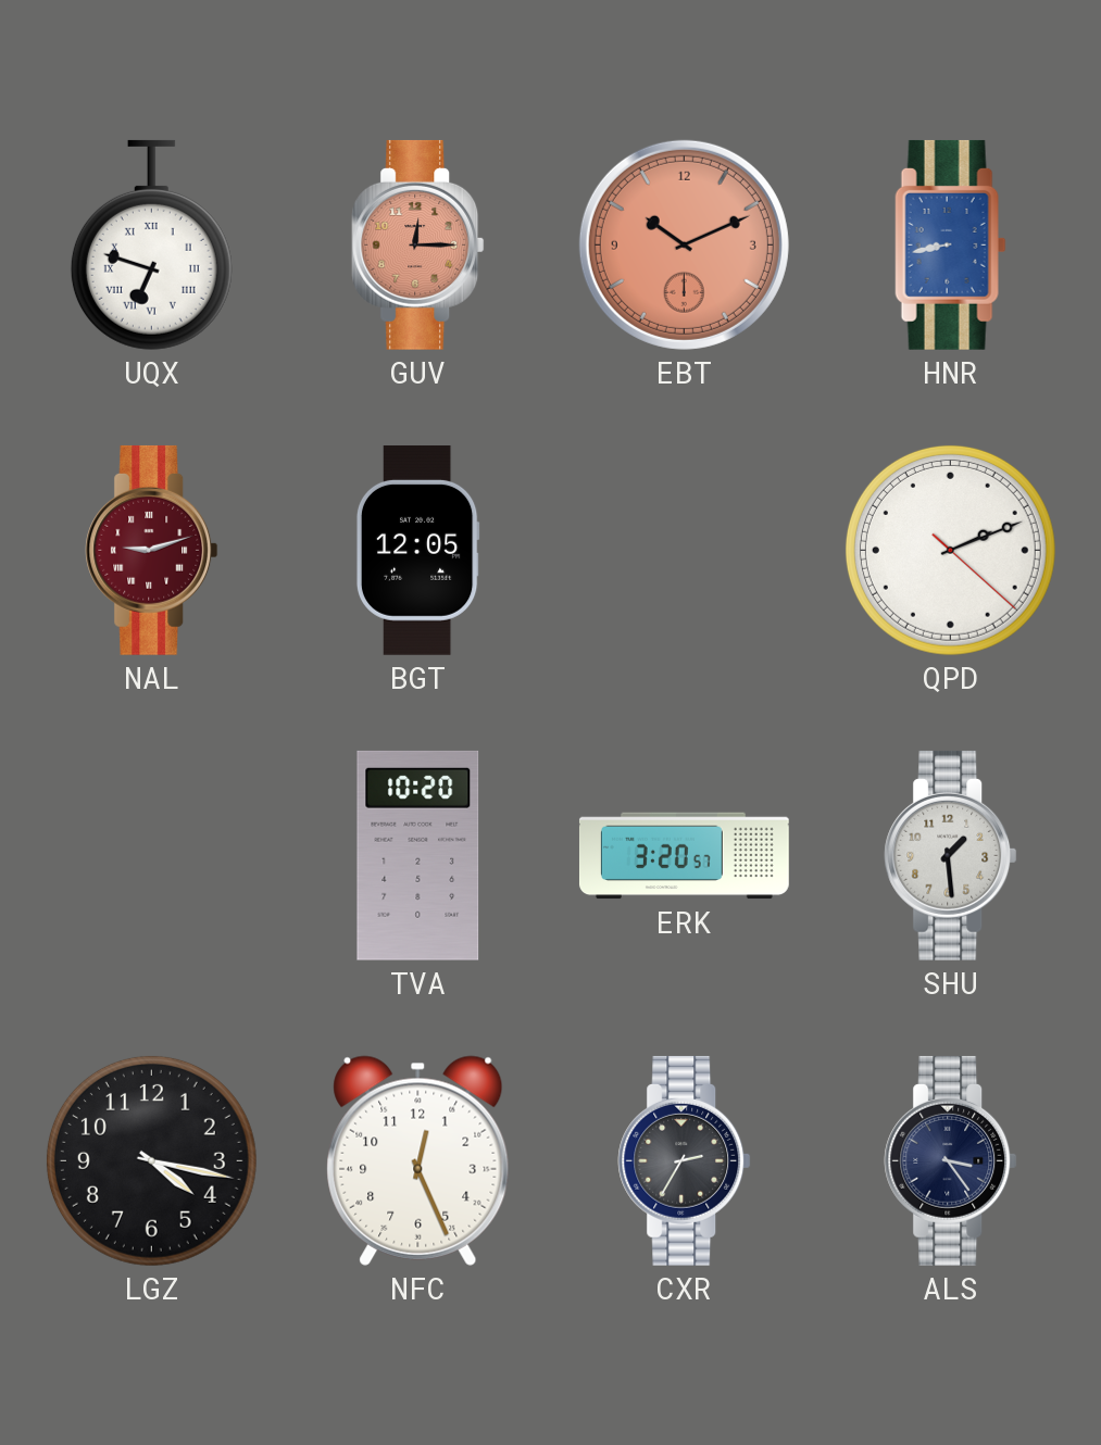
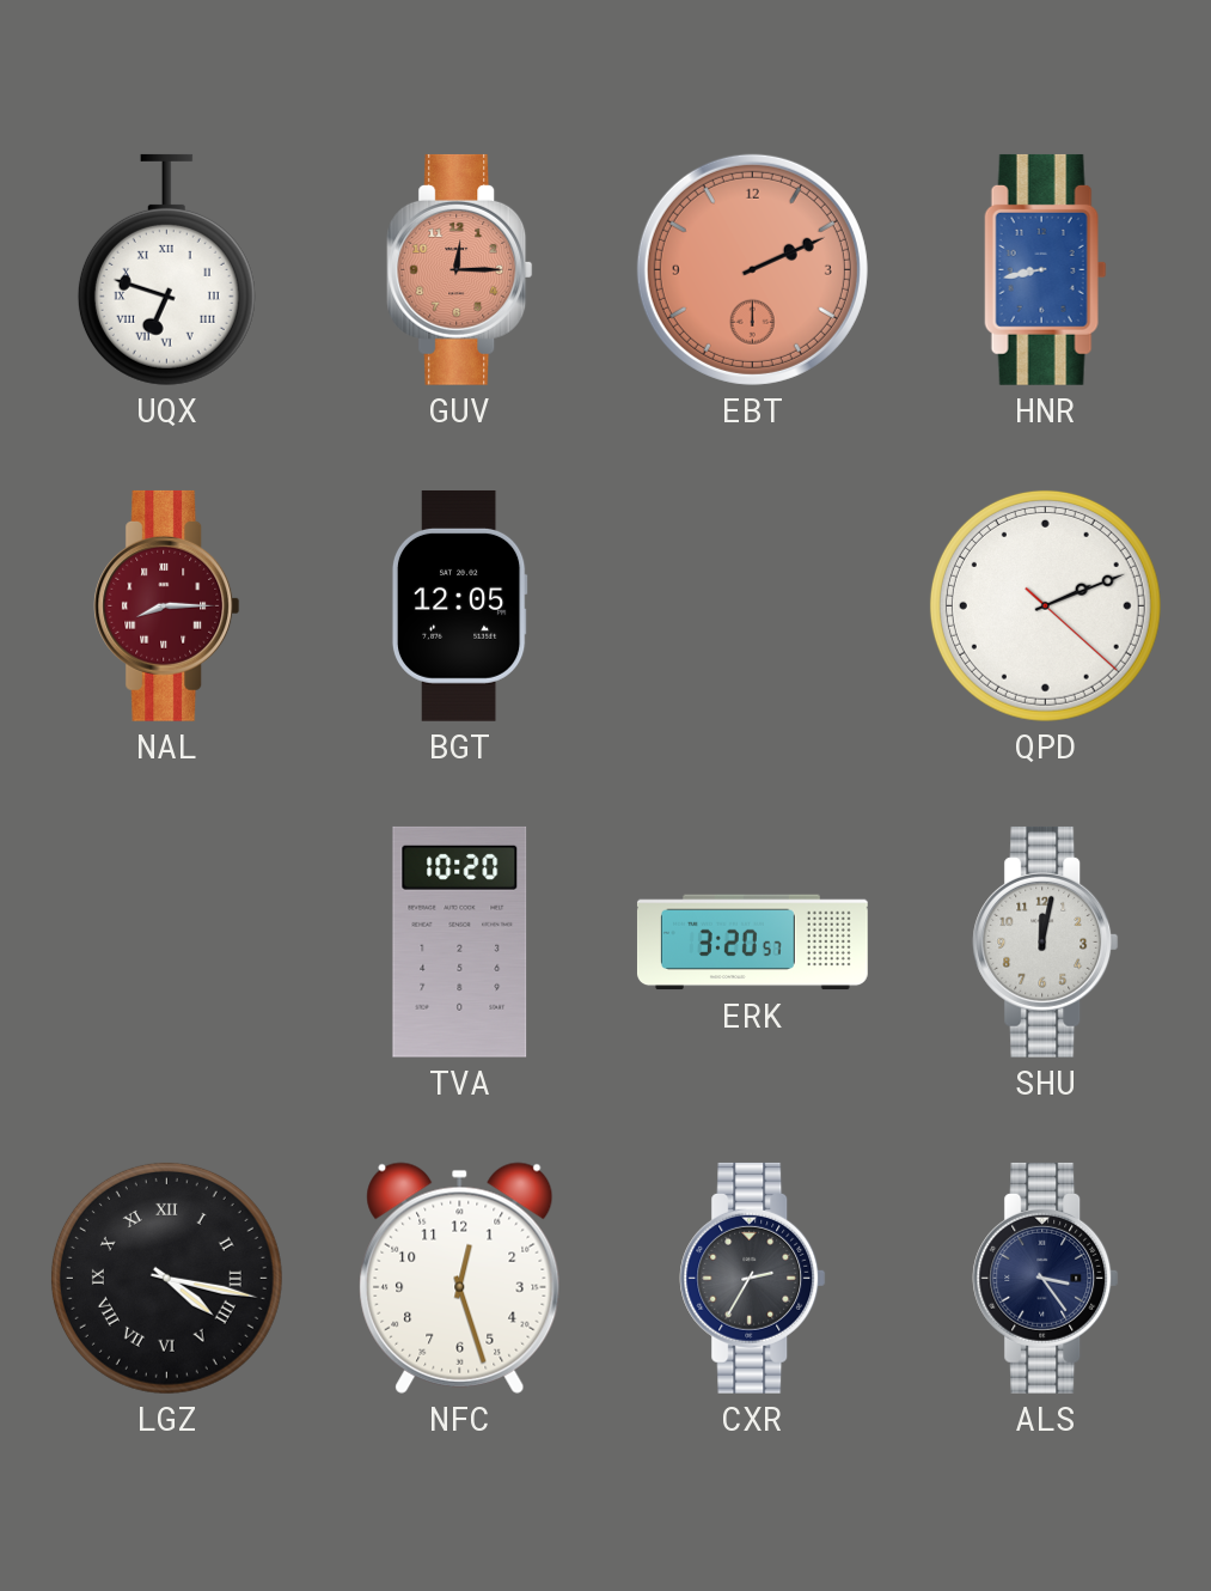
EBT: 10:11 -> 2:11 (752, 269)
NAL: 9:12 -> 8:15 (167, 605)
SHU: 1:29 -> 12:02 (1046, 941)
LGZ numerals: Arabic -> Roman (166, 1278)
NFC: 12:26 -> 12:27 (460, 1278)
